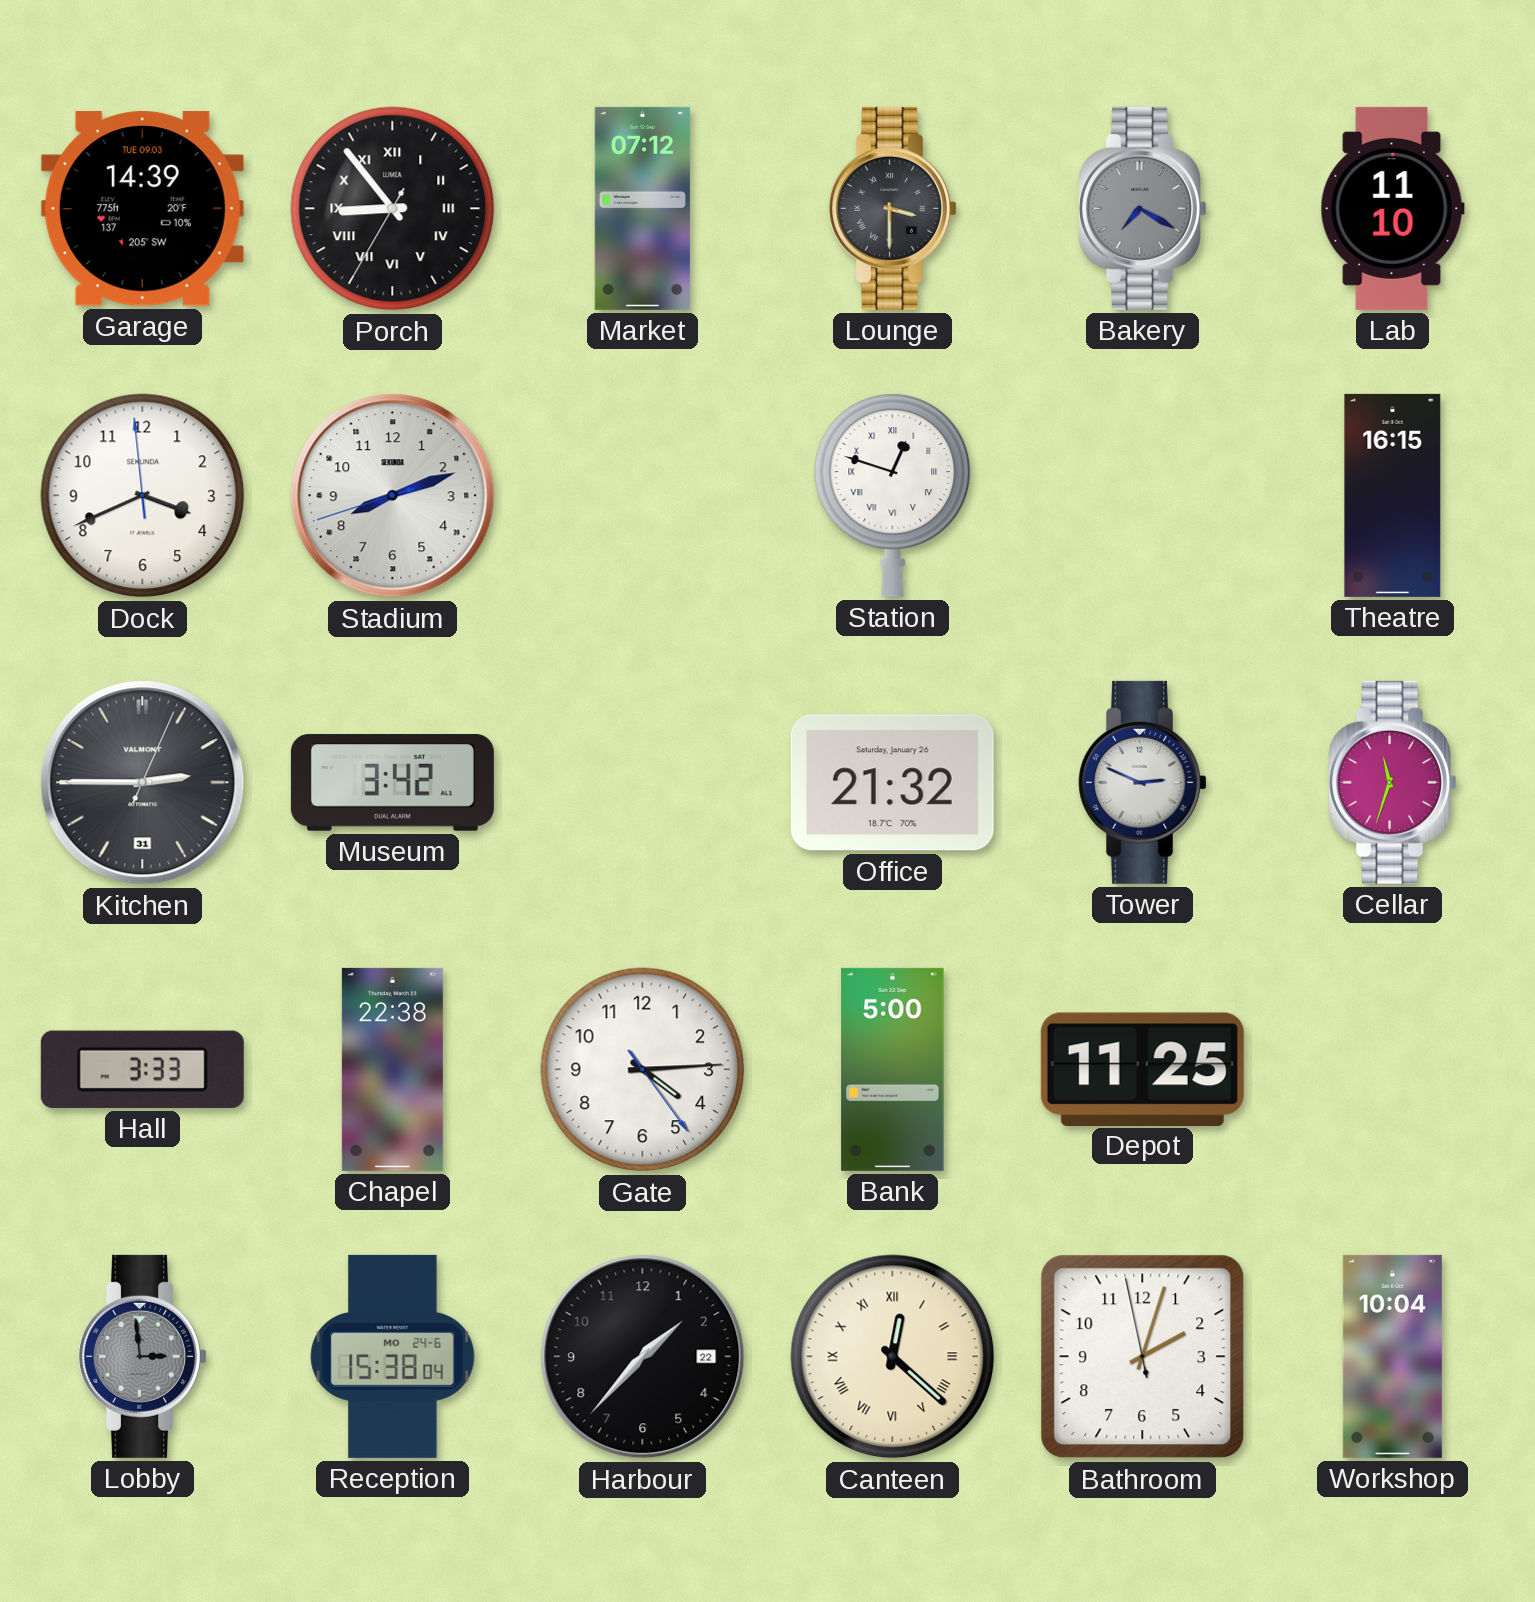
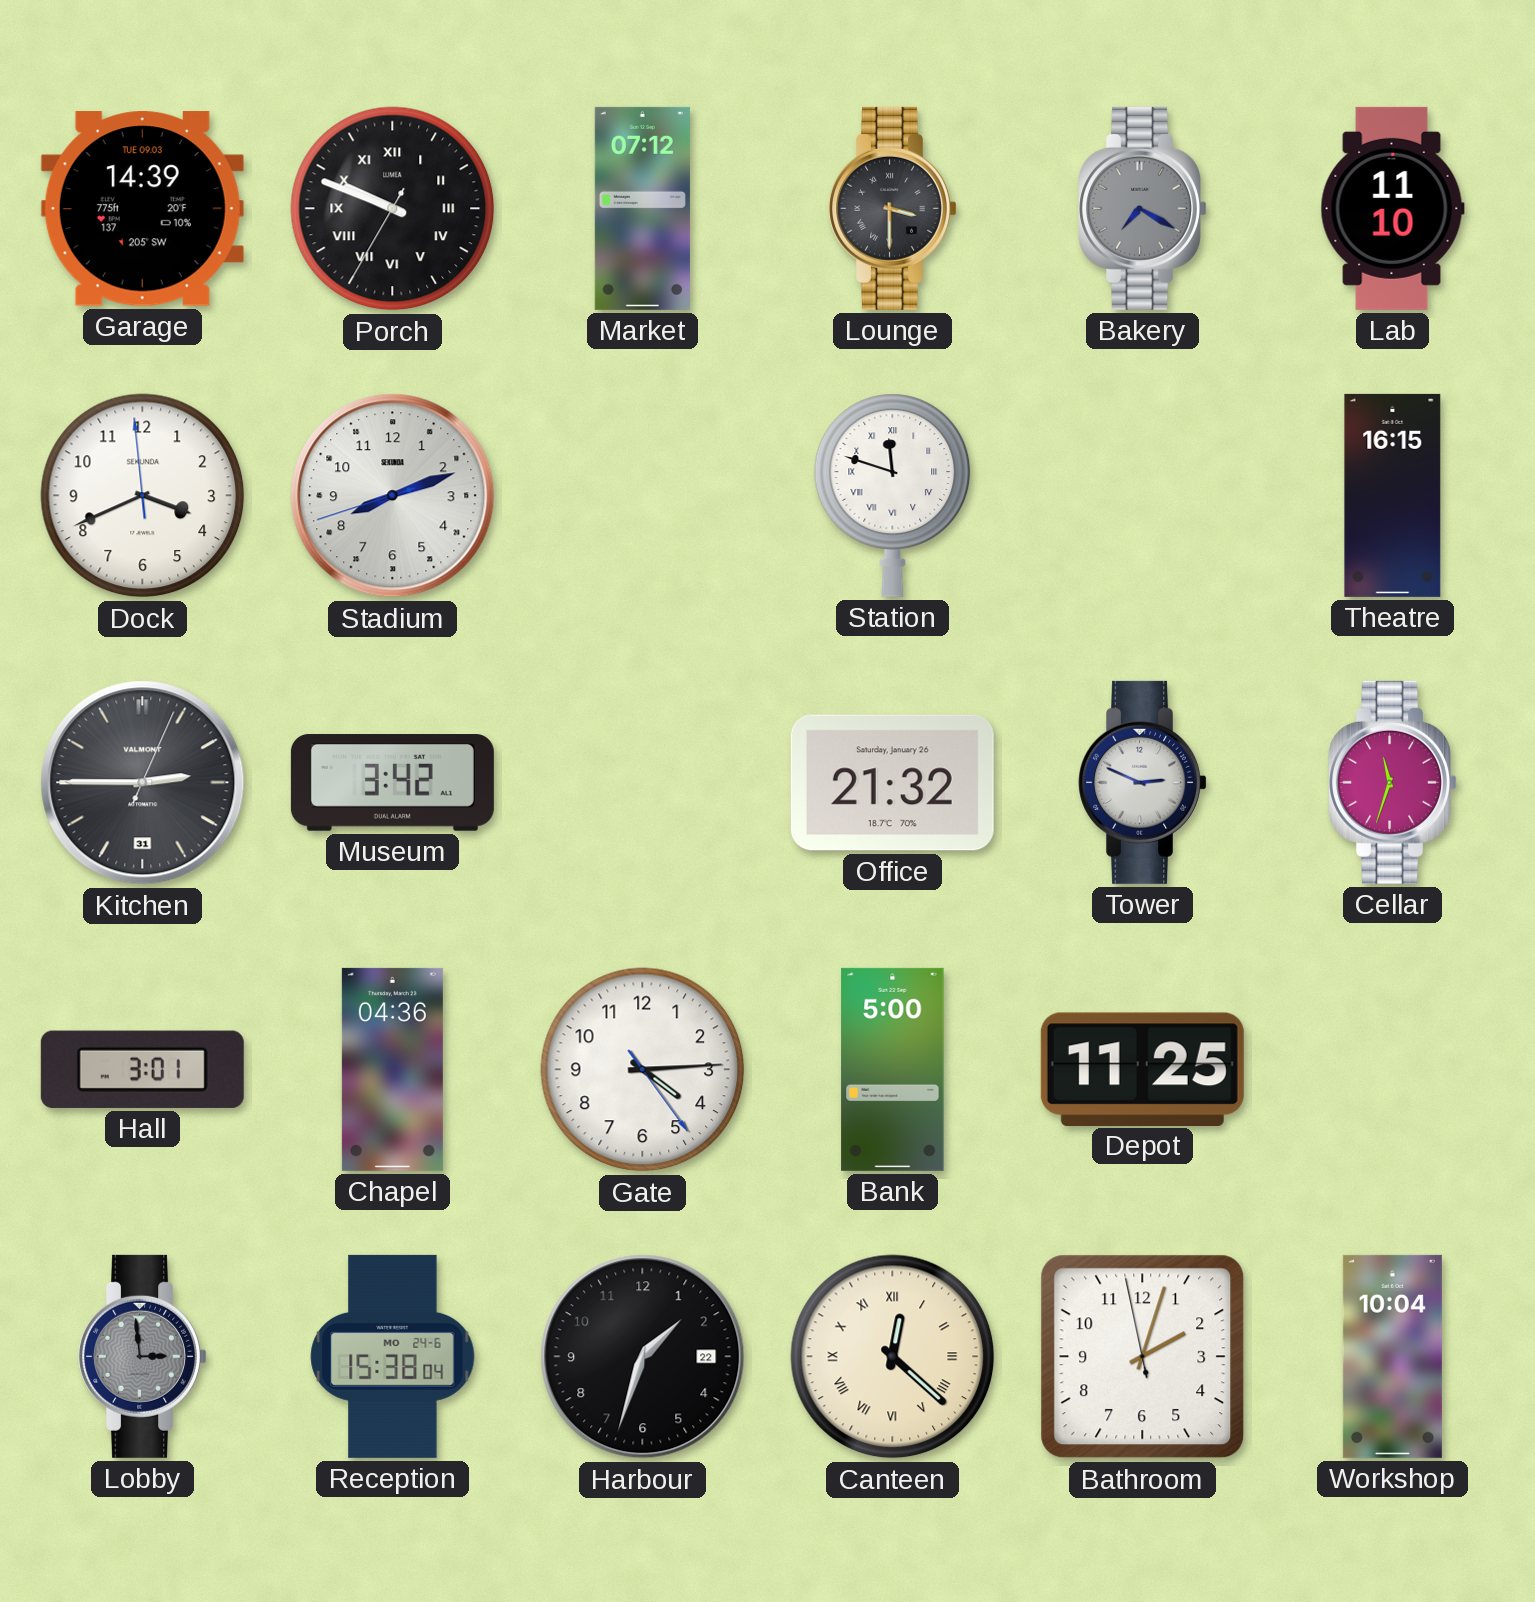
Porch: 8:53 -> 9:48 (393, 209)
Station: 12:48 -> 11:48 (893, 495)
Hall: 3:33 -> 3:01 (142, 1069)
Chapel: 22:38 -> 04:36 (392, 1069)
Harbour: 1:37 -> 1:33 (643, 1357)
